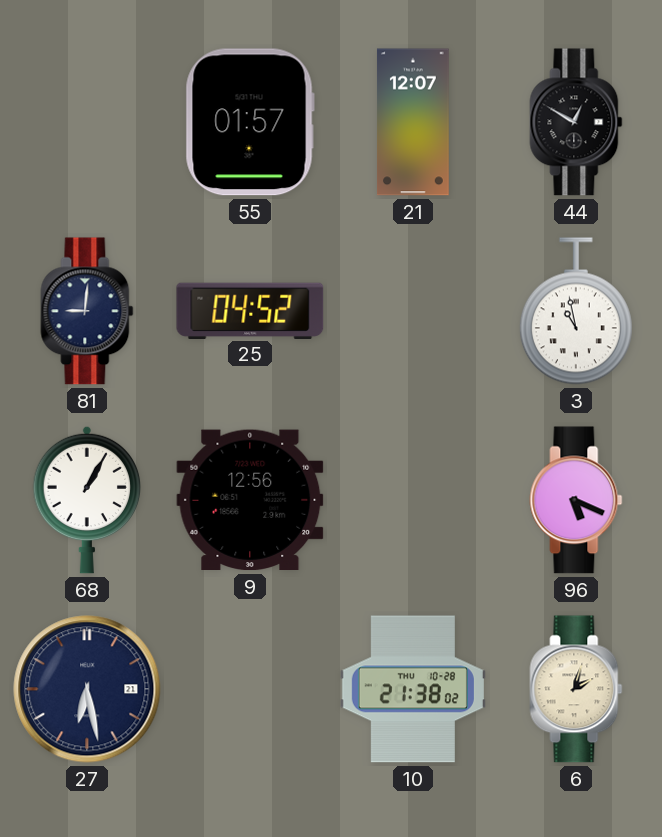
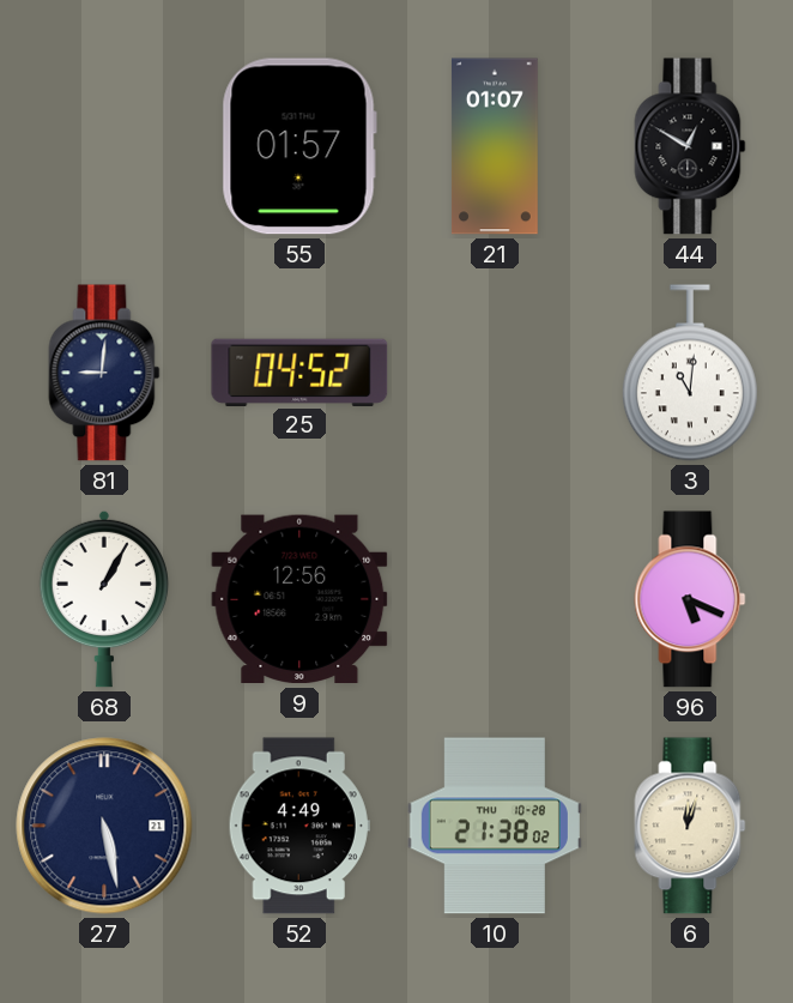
21: 12:07 -> 01:07 (495, 146)
3: 10:58 -> 11:01 (690, 373)
27: 6:28 -> 5:28 (104, 826)
52: none -> 4:49 (299, 826)
6: 2:03 -> 12:03 (690, 826)
